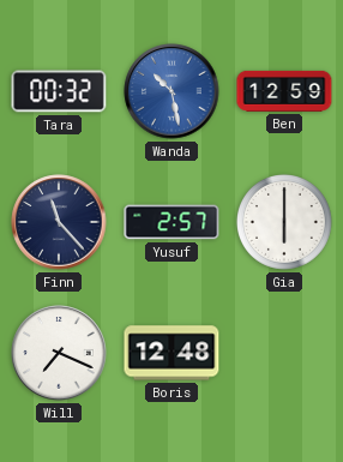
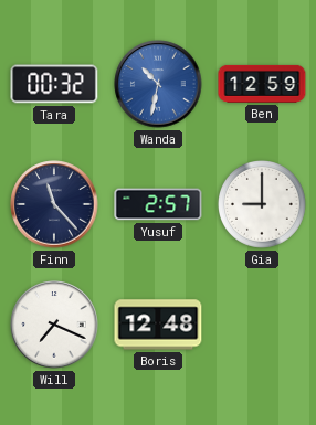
Wanda: 10:28 -> 10:32 (158, 84)
Gia: 6:00 -> 9:00 (263, 205)
